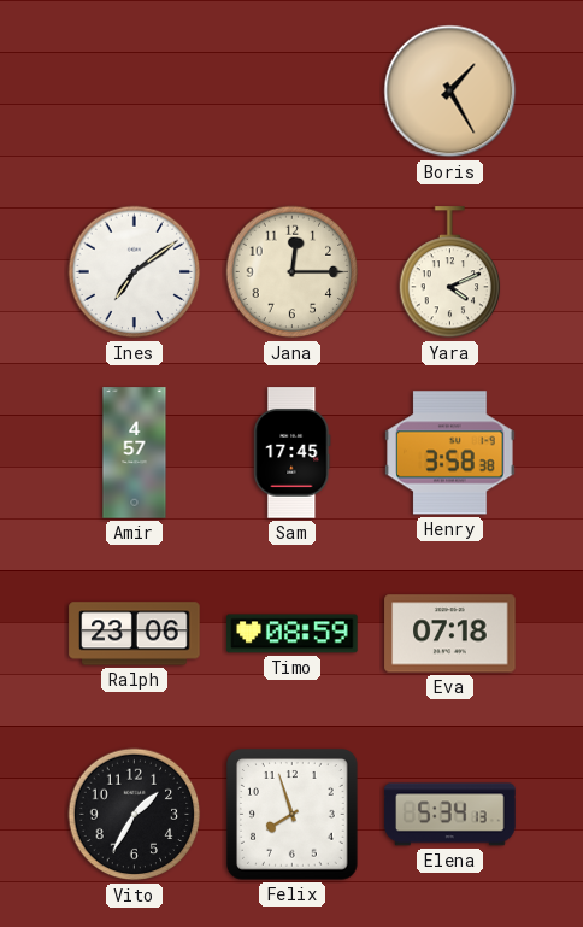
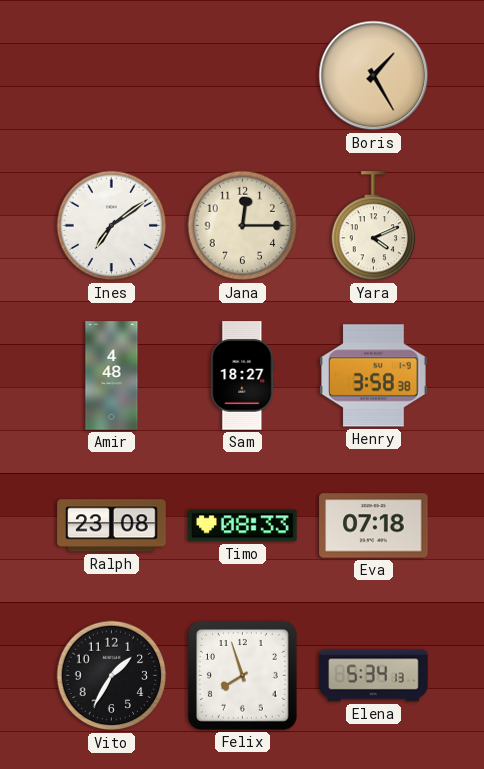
Amir: 4:57 -> 4:48 (112, 376)
Sam: 17:45 -> 18:27 (243, 376)
Ralph: 23:06 -> 23:08 (112, 526)
Timo: 08:59 -> 08:33 (243, 526)
